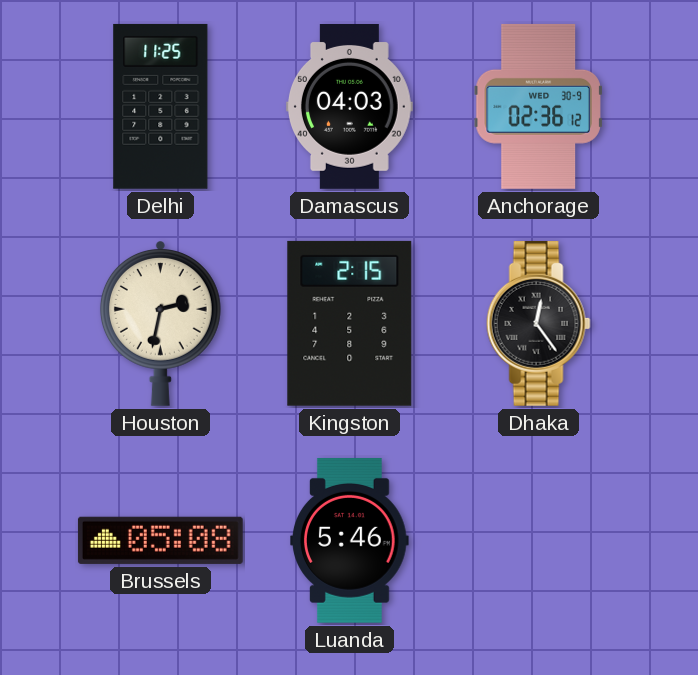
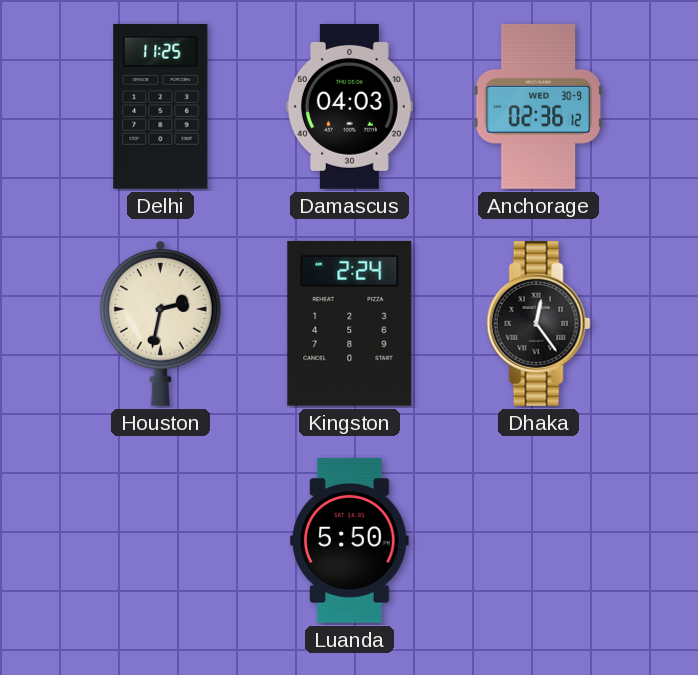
Kingston: 2:15 -> 2:24 (350, 323)
Brussels: 05:08 -> none (160, 540)
Luanda: 5:46 -> 5:50 (350, 540)
